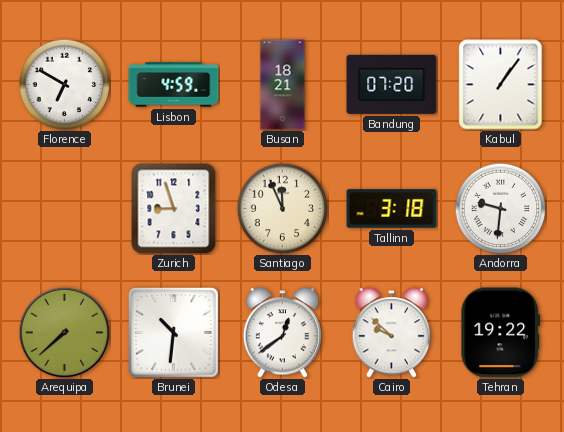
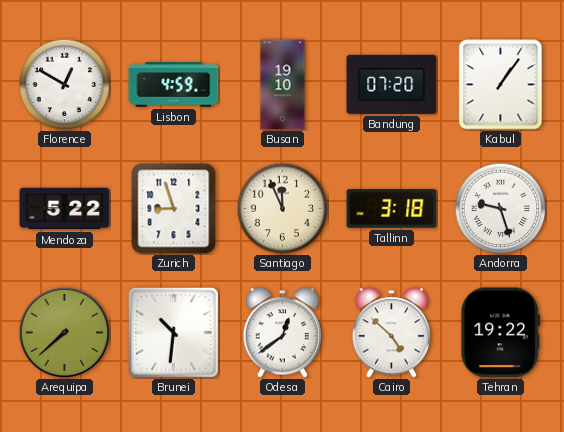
Florence: 6:50 -> 12:50 (64, 84)
Busan: 18:21 -> 19:10 (283, 85)
Mendoza: none -> 5:22 (65, 209)
Andorra: 9:31 -> 9:27 (500, 208)
Cairo: 9:52 -> 4:52 (392, 333)
